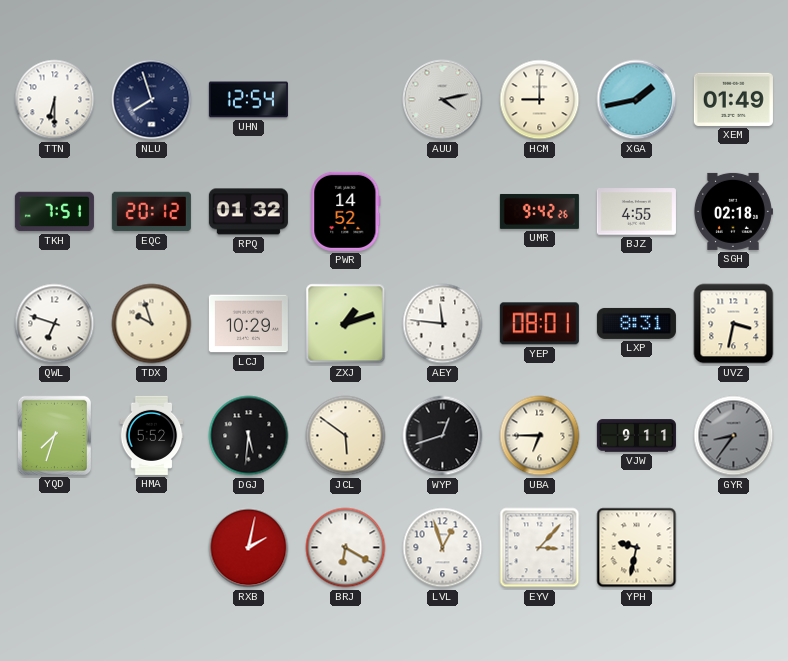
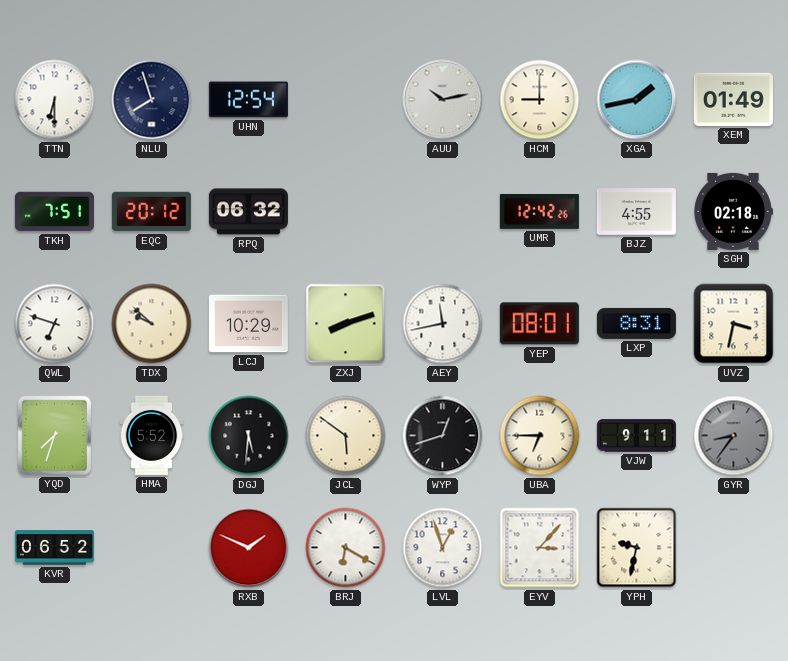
AUU: 4:13 -> 10:13 (443, 100)
RPQ: 01:32 -> 06:32 (248, 212)
PWR: 14:52 -> none (346, 211)
UMR: 9:42 -> 12:42 (539, 211)
TDX: 9:57 -> 9:52 (152, 324)
ZXJ: 1:12 -> 8:12 (346, 324)
AEY: 11:46 -> 11:43 (443, 324)
KVR: none -> 06:52 (54, 548)
RXB: 2:02 -> 1:49 (249, 548)
